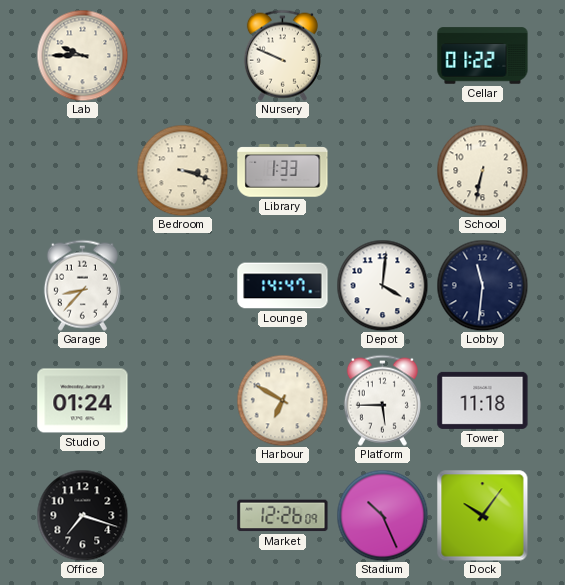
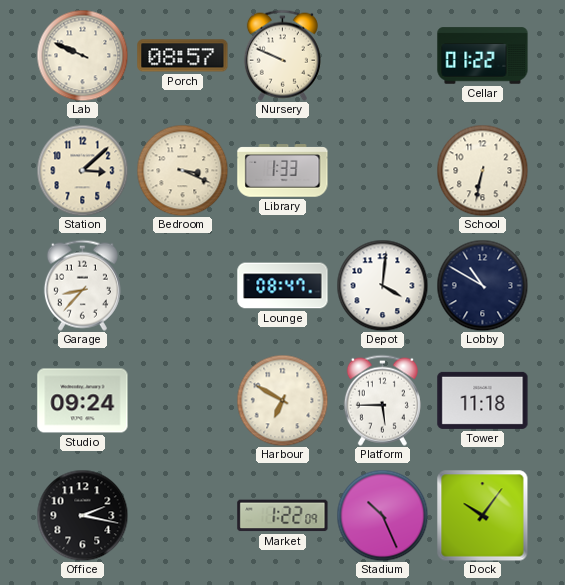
Lab: 9:45 -> 9:49 (82, 55)
Porch: none -> 08:57 (183, 56)
Station: none -> 3:08 (82, 170)
Bedroom: 3:18 -> 3:19 (182, 170)
Lounge: 14:47 -> 08:47 (283, 286)
Lobby: 11:31 -> 10:50 (482, 285)
Studio: 01:24 -> 09:24 (83, 401)
Office: 7:18 -> 2:17 (82, 515)
Market: 12:26 -> 1:22 (283, 516)
